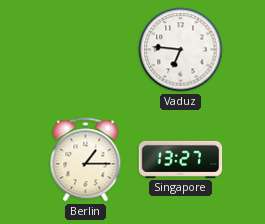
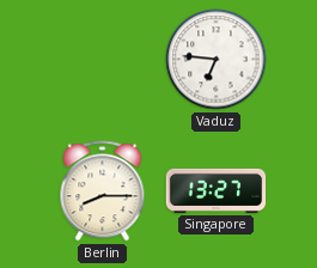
Berlin: 1:15 -> 8:15 (103, 191)
